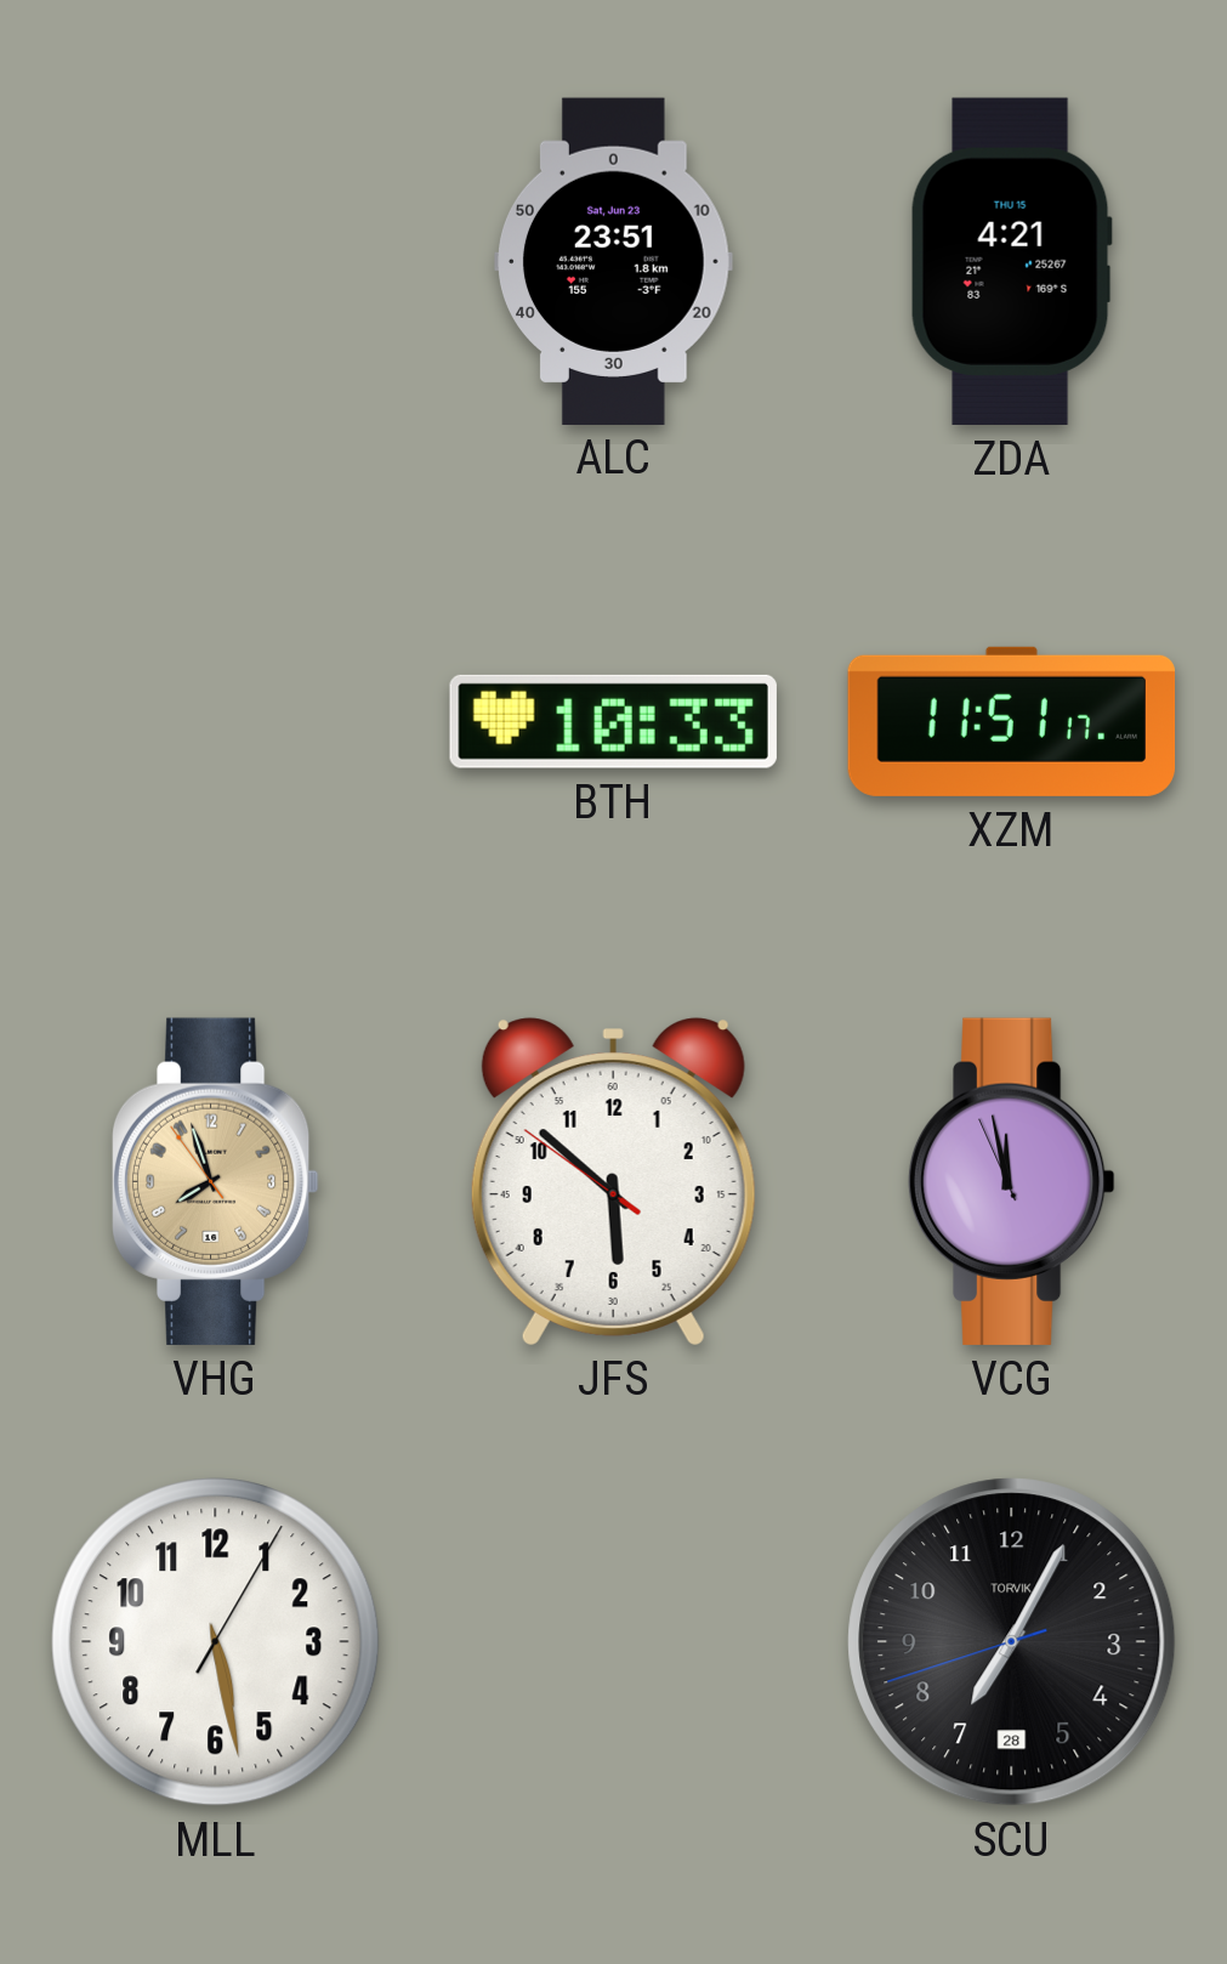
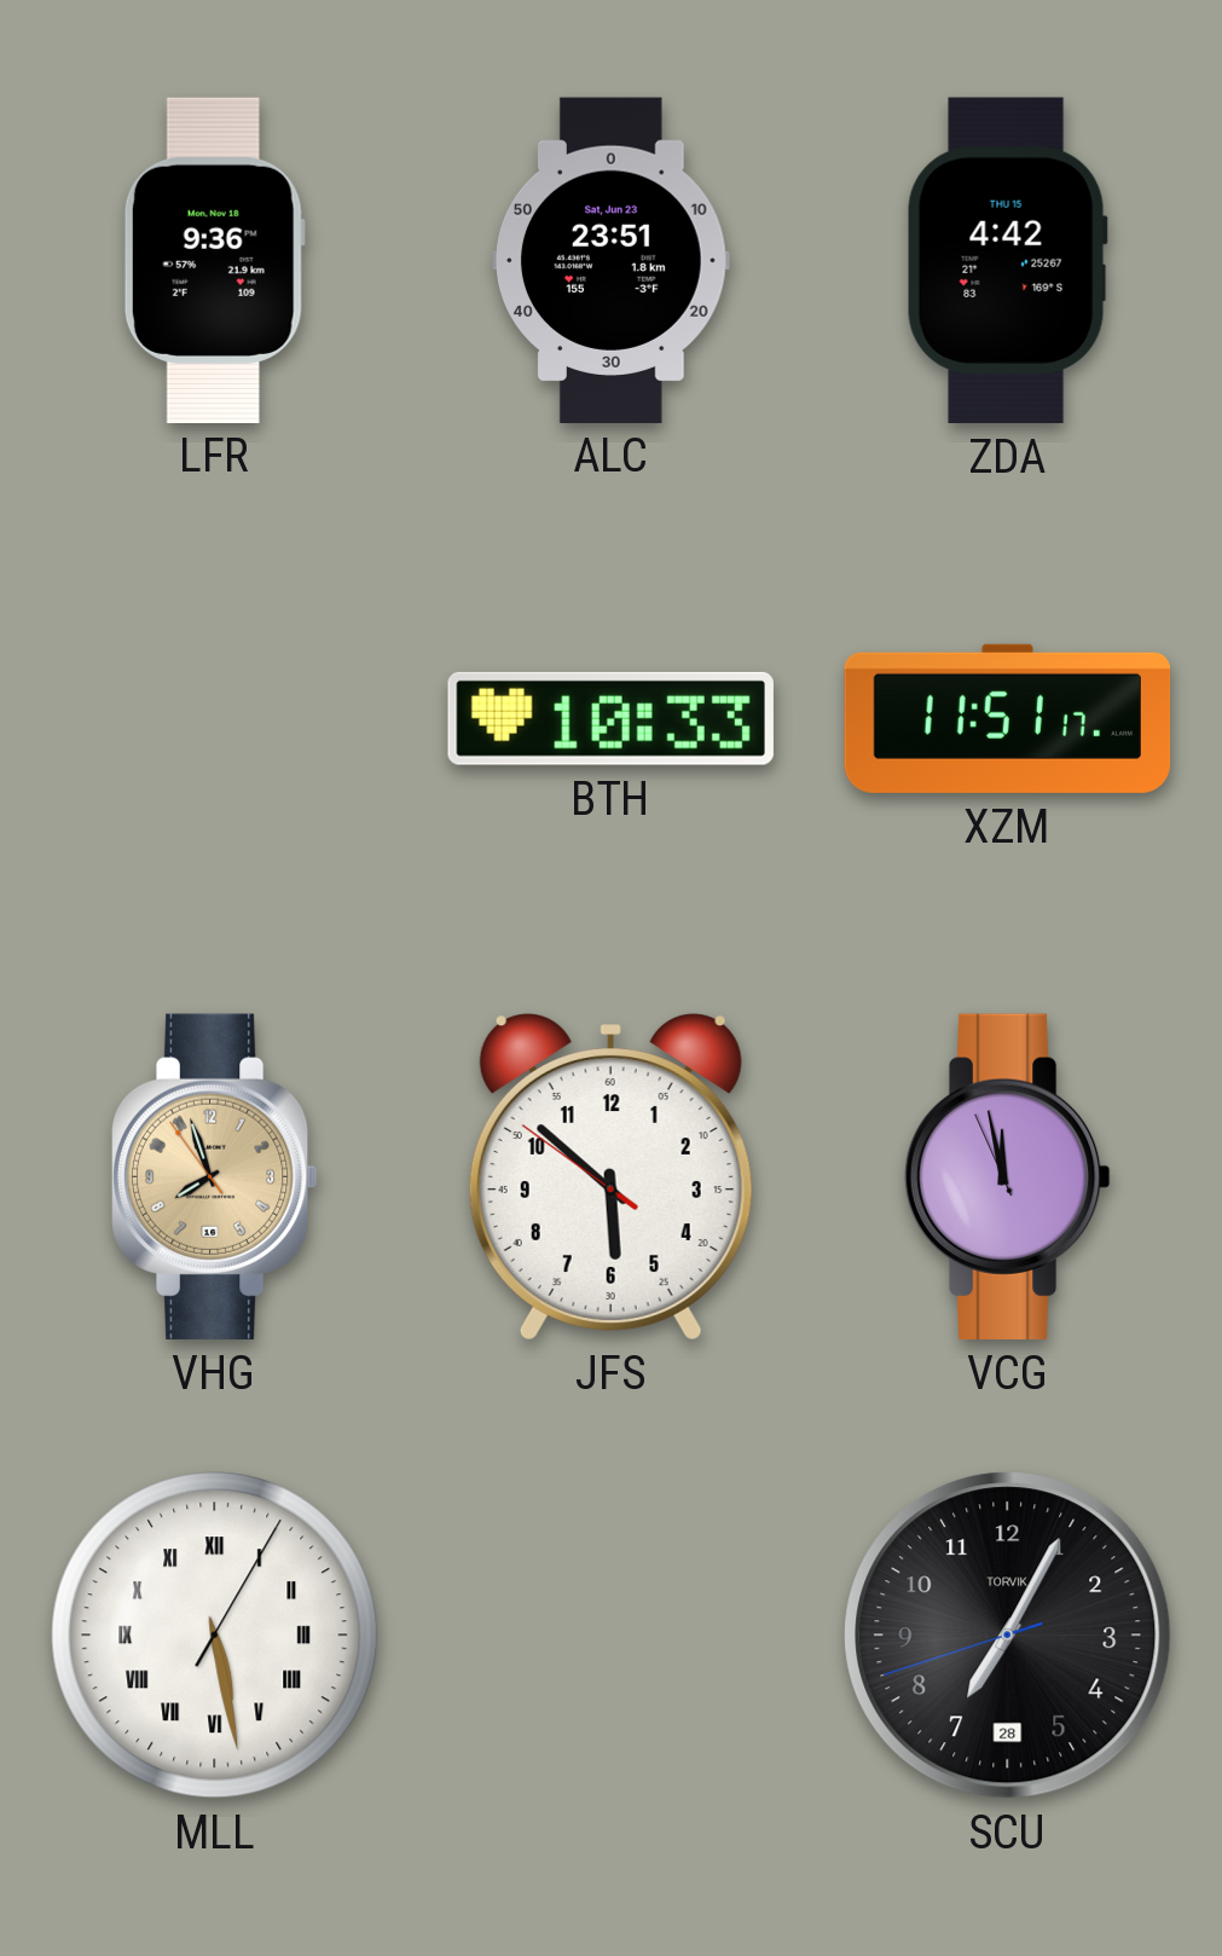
LFR: none -> 9:36 (214, 260)
ZDA: 4:21 -> 4:42 (1007, 260)
MLL numerals: Arabic -> Roman (215, 1636)
